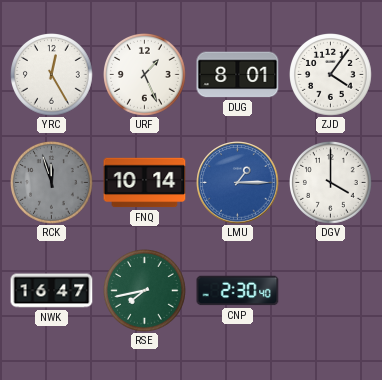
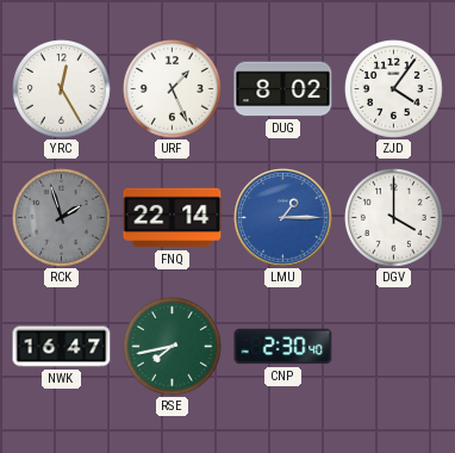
DUG: 8:01 -> 8:02 (283, 89)
RCK: 11:57 -> 1:57 (62, 218)
FNQ: 10:14 -> 22:14 (173, 218)
